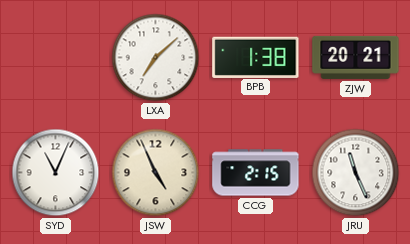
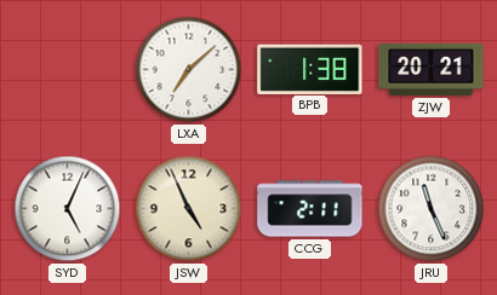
SYD: 11:04 -> 5:04 (68, 209)
CCG: 2:15 -> 2:11 (310, 209)
